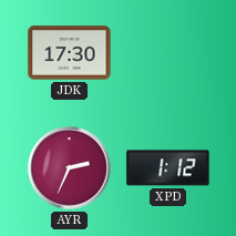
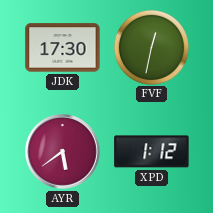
FVF: none -> 12:32 (151, 47)
AYR: 2:34 -> 5:39 (63, 152)
